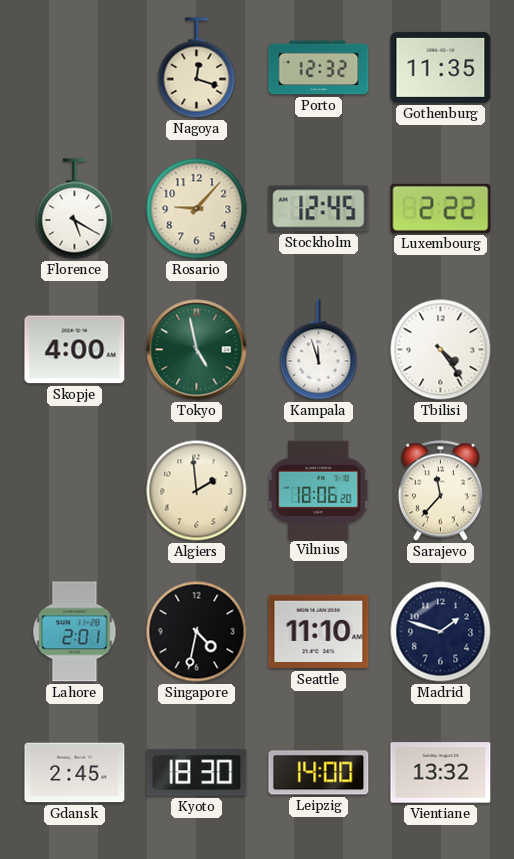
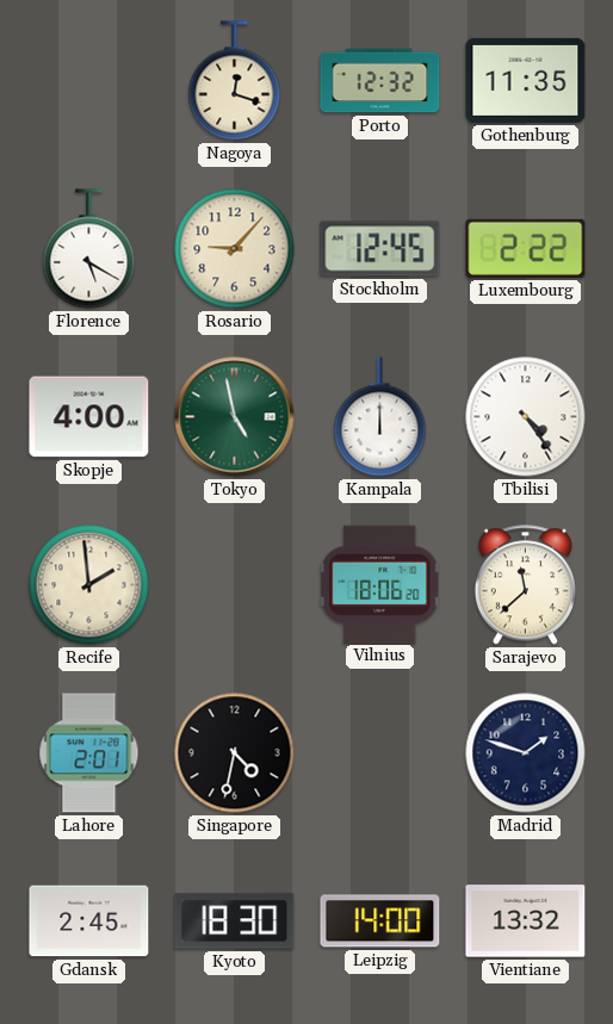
Kampala: 11:57 -> 12:00 (380, 417)
Recife: none -> 1:59 (89, 585)
Algiers: 1:59 -> none (197, 491)
Sarajevo: 11:37 -> 11:38 (525, 585)
Seattle: 11:10 -> none (319, 632)
